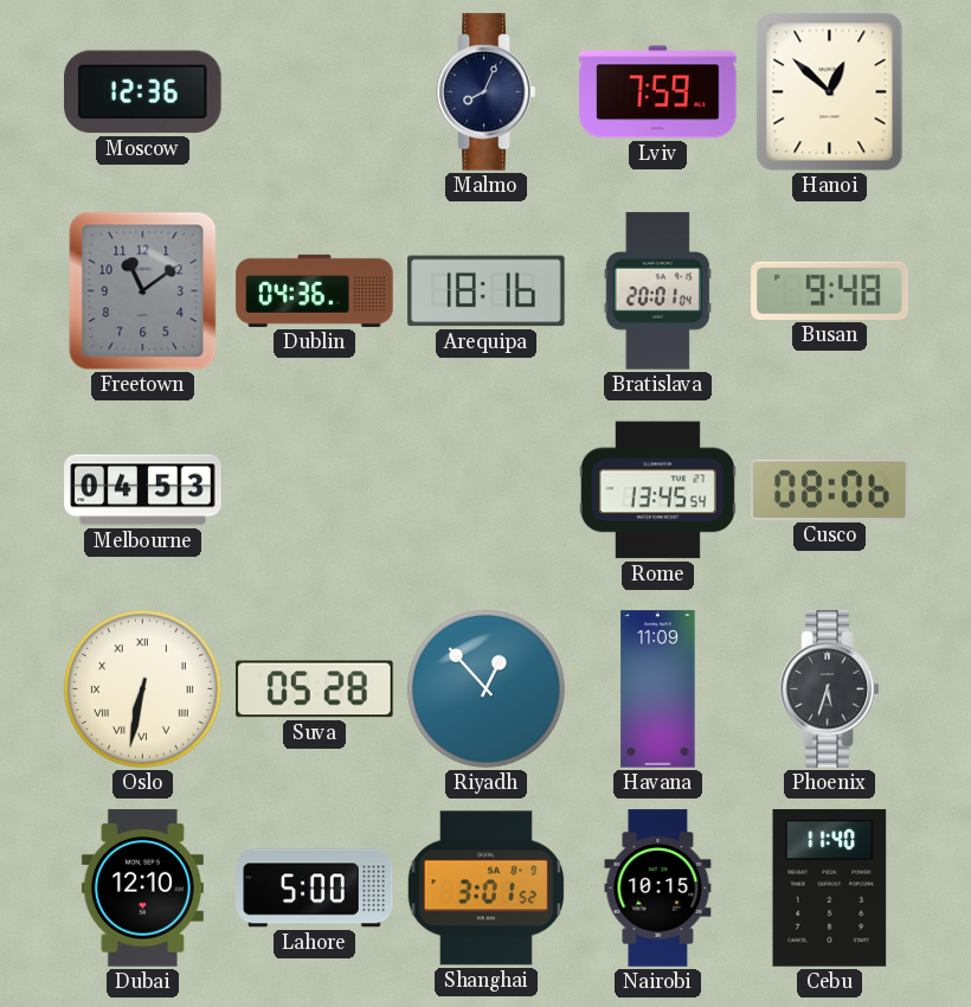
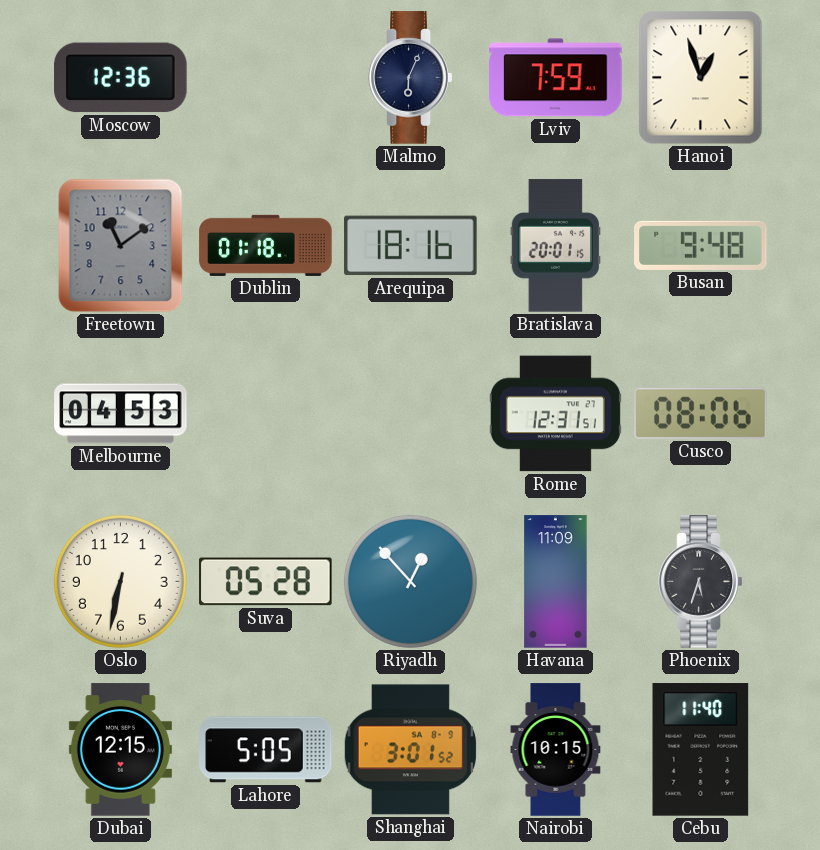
Malmo: 8:04 -> 6:04 (411, 78)
Hanoi: 12:52 -> 12:57 (701, 78)
Dublin: 04:36 -> 01:18 (266, 245)
Bratislava: 20:01:04 -> 20:01:15 (555, 246)
Rome: 13:45 -> 12:31 (555, 414)
Oslo numerals: Roman -> Arabic (120, 581)
Dubai: 12:10 -> 12:15 (120, 750)
Lahore: 5:00 -> 5:05 (266, 750)
